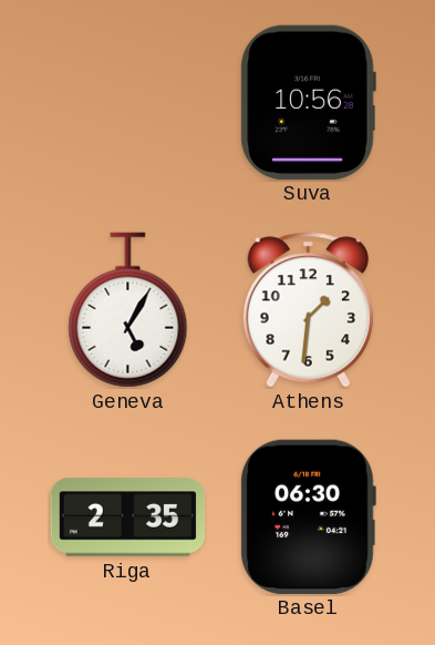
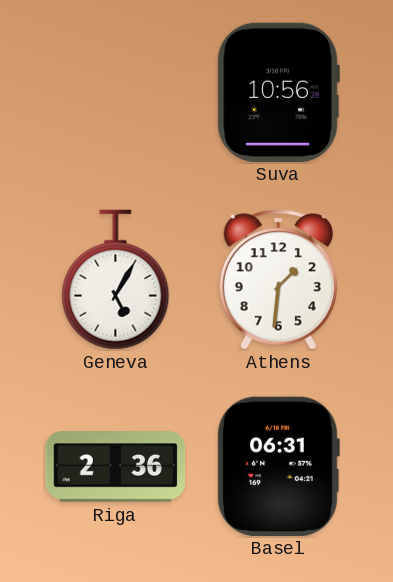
Riga: 2:35 -> 2:36 (116, 467)
Basel: 06:30 -> 06:31 (278, 466)
